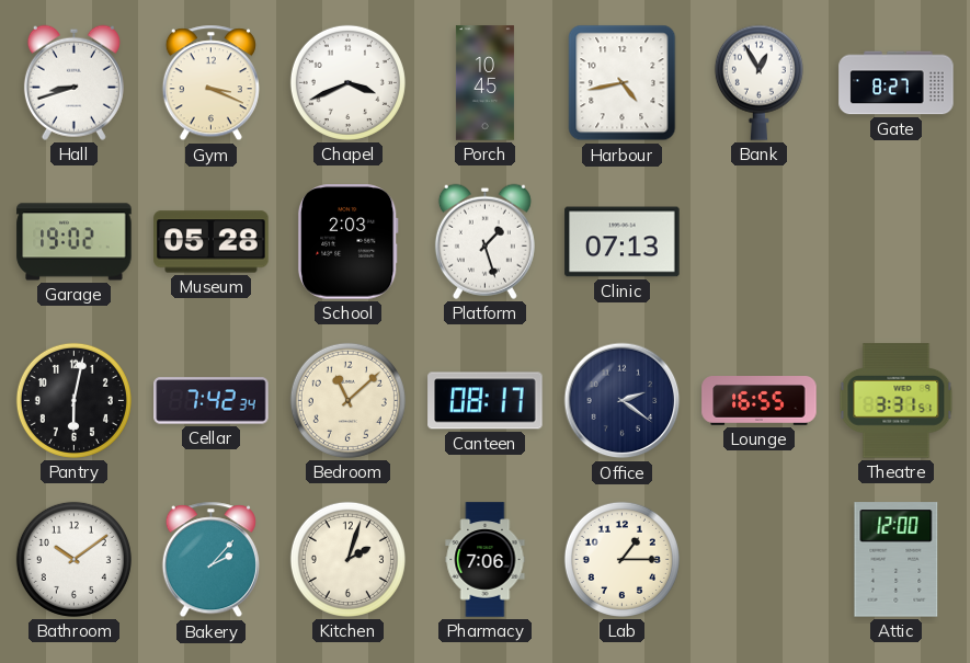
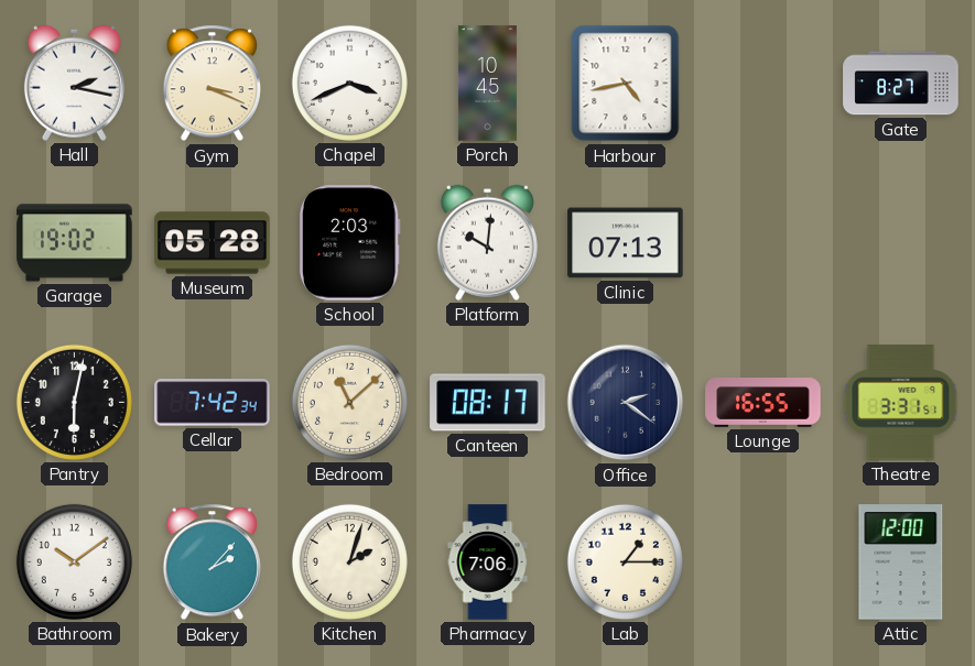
Hall: 8:42 -> 2:17 (74, 83)
Bank: 12:55 -> none (758, 82)
Platform: 1:27 -> 10:01 (487, 242)
